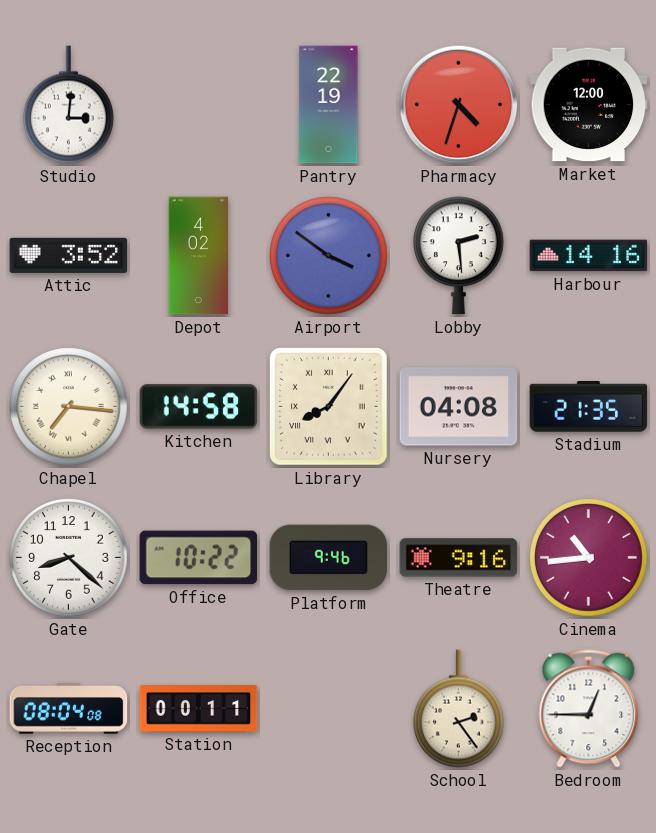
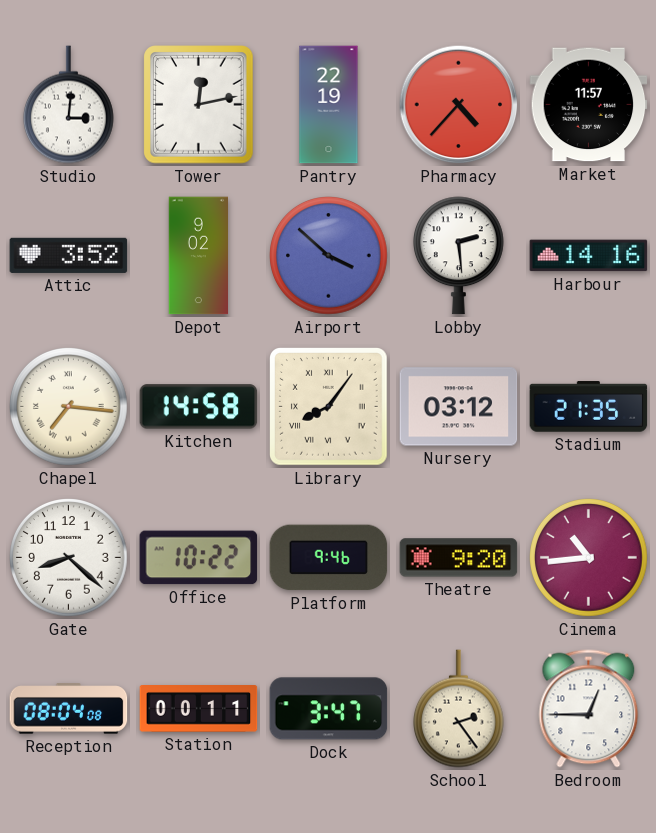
Tower: none -> 12:13 (199, 105)
Pharmacy: 4:33 -> 4:37 (459, 105)
Market: 12:00 -> 11:57 (589, 105)
Depot: 4:02 -> 9:02 (198, 256)
Airport: 3:51 -> 3:52 (329, 256)
Nursery: 04:08 -> 03:12 (459, 407)
Theatre: 9:16 -> 9:20 (459, 558)
Dock: none -> 3:47 (329, 709)
